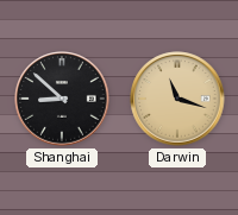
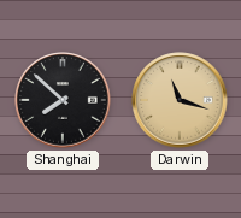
Shanghai: 8:52 -> 7:52 (63, 100)
